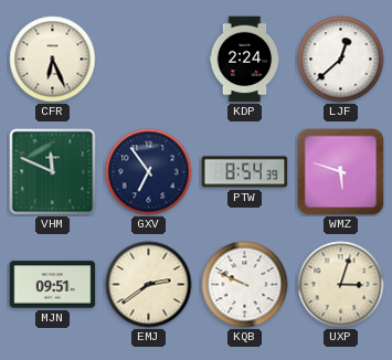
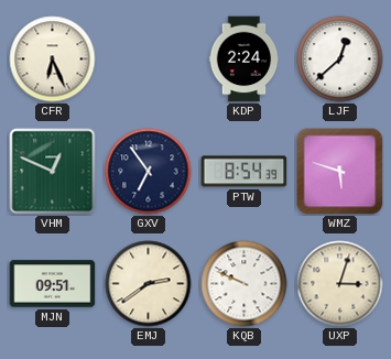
VHM: 11:49 -> 12:49 (53, 172)
